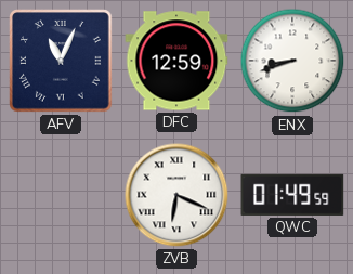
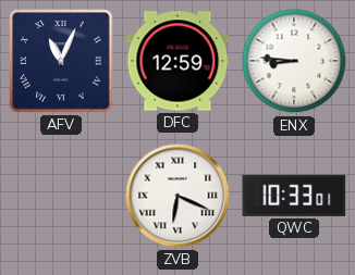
ENX: 8:42 -> 8:46 (294, 61)
QWC: 01:49 -> 10:33 (294, 196)
